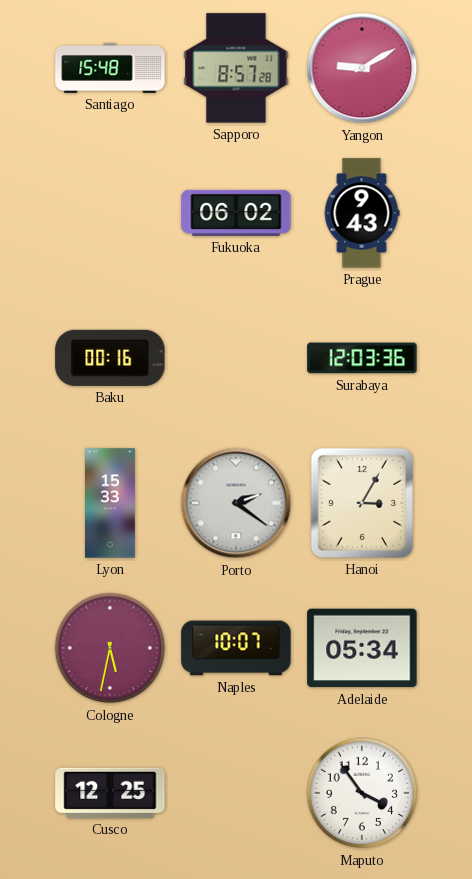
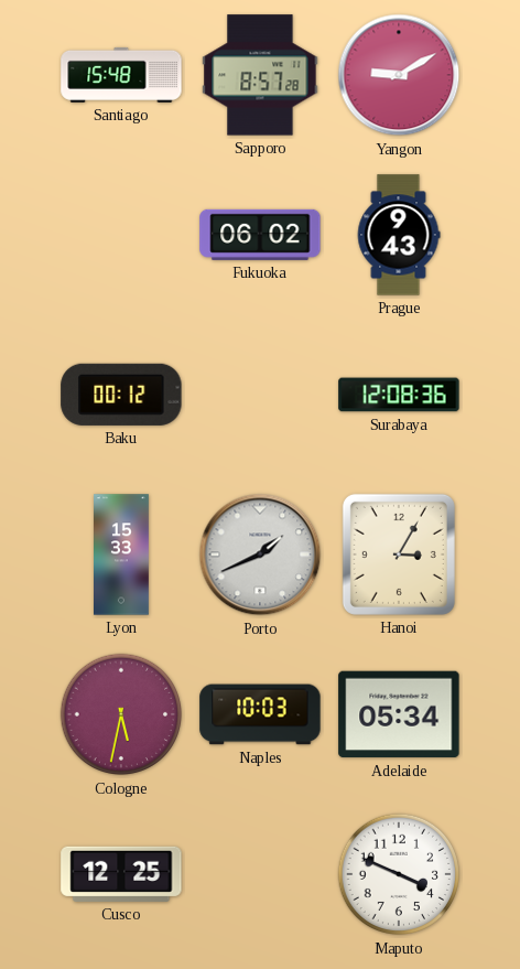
Baku: 00:16 -> 00:12 (121, 395)
Surabaya: 12:03 -> 12:08 (399, 395)
Porto: 2:21 -> 1:41 (260, 555)
Naples: 10:07 -> 10:03 (260, 714)
Maputo: 3:54 -> 3:49 (399, 874)
